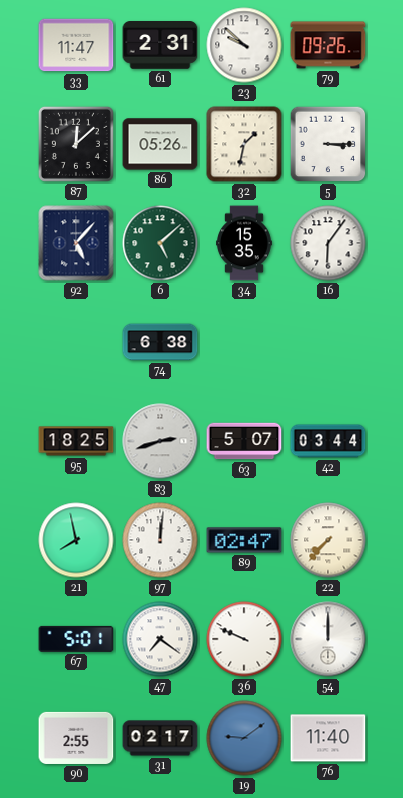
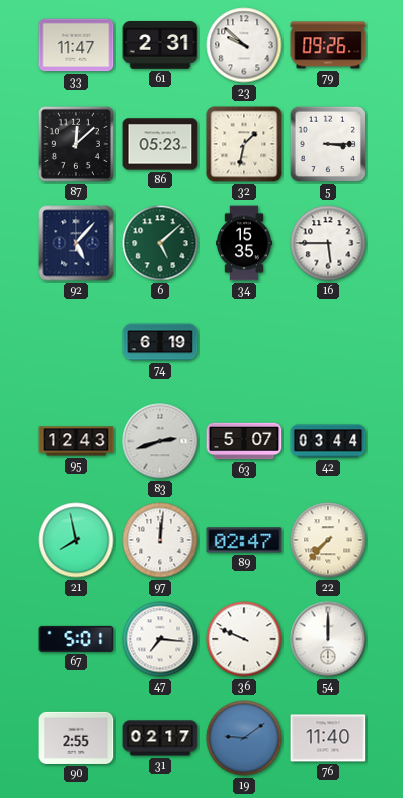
86: 05:26 -> 05:23 (160, 144)
16: 6:06 -> 5:45 (328, 243)
74: 6:38 -> 6:19 (160, 342)
95: 18:25 -> 12:43 (76, 441)
47: 7:21 -> 7:16 (160, 639)
